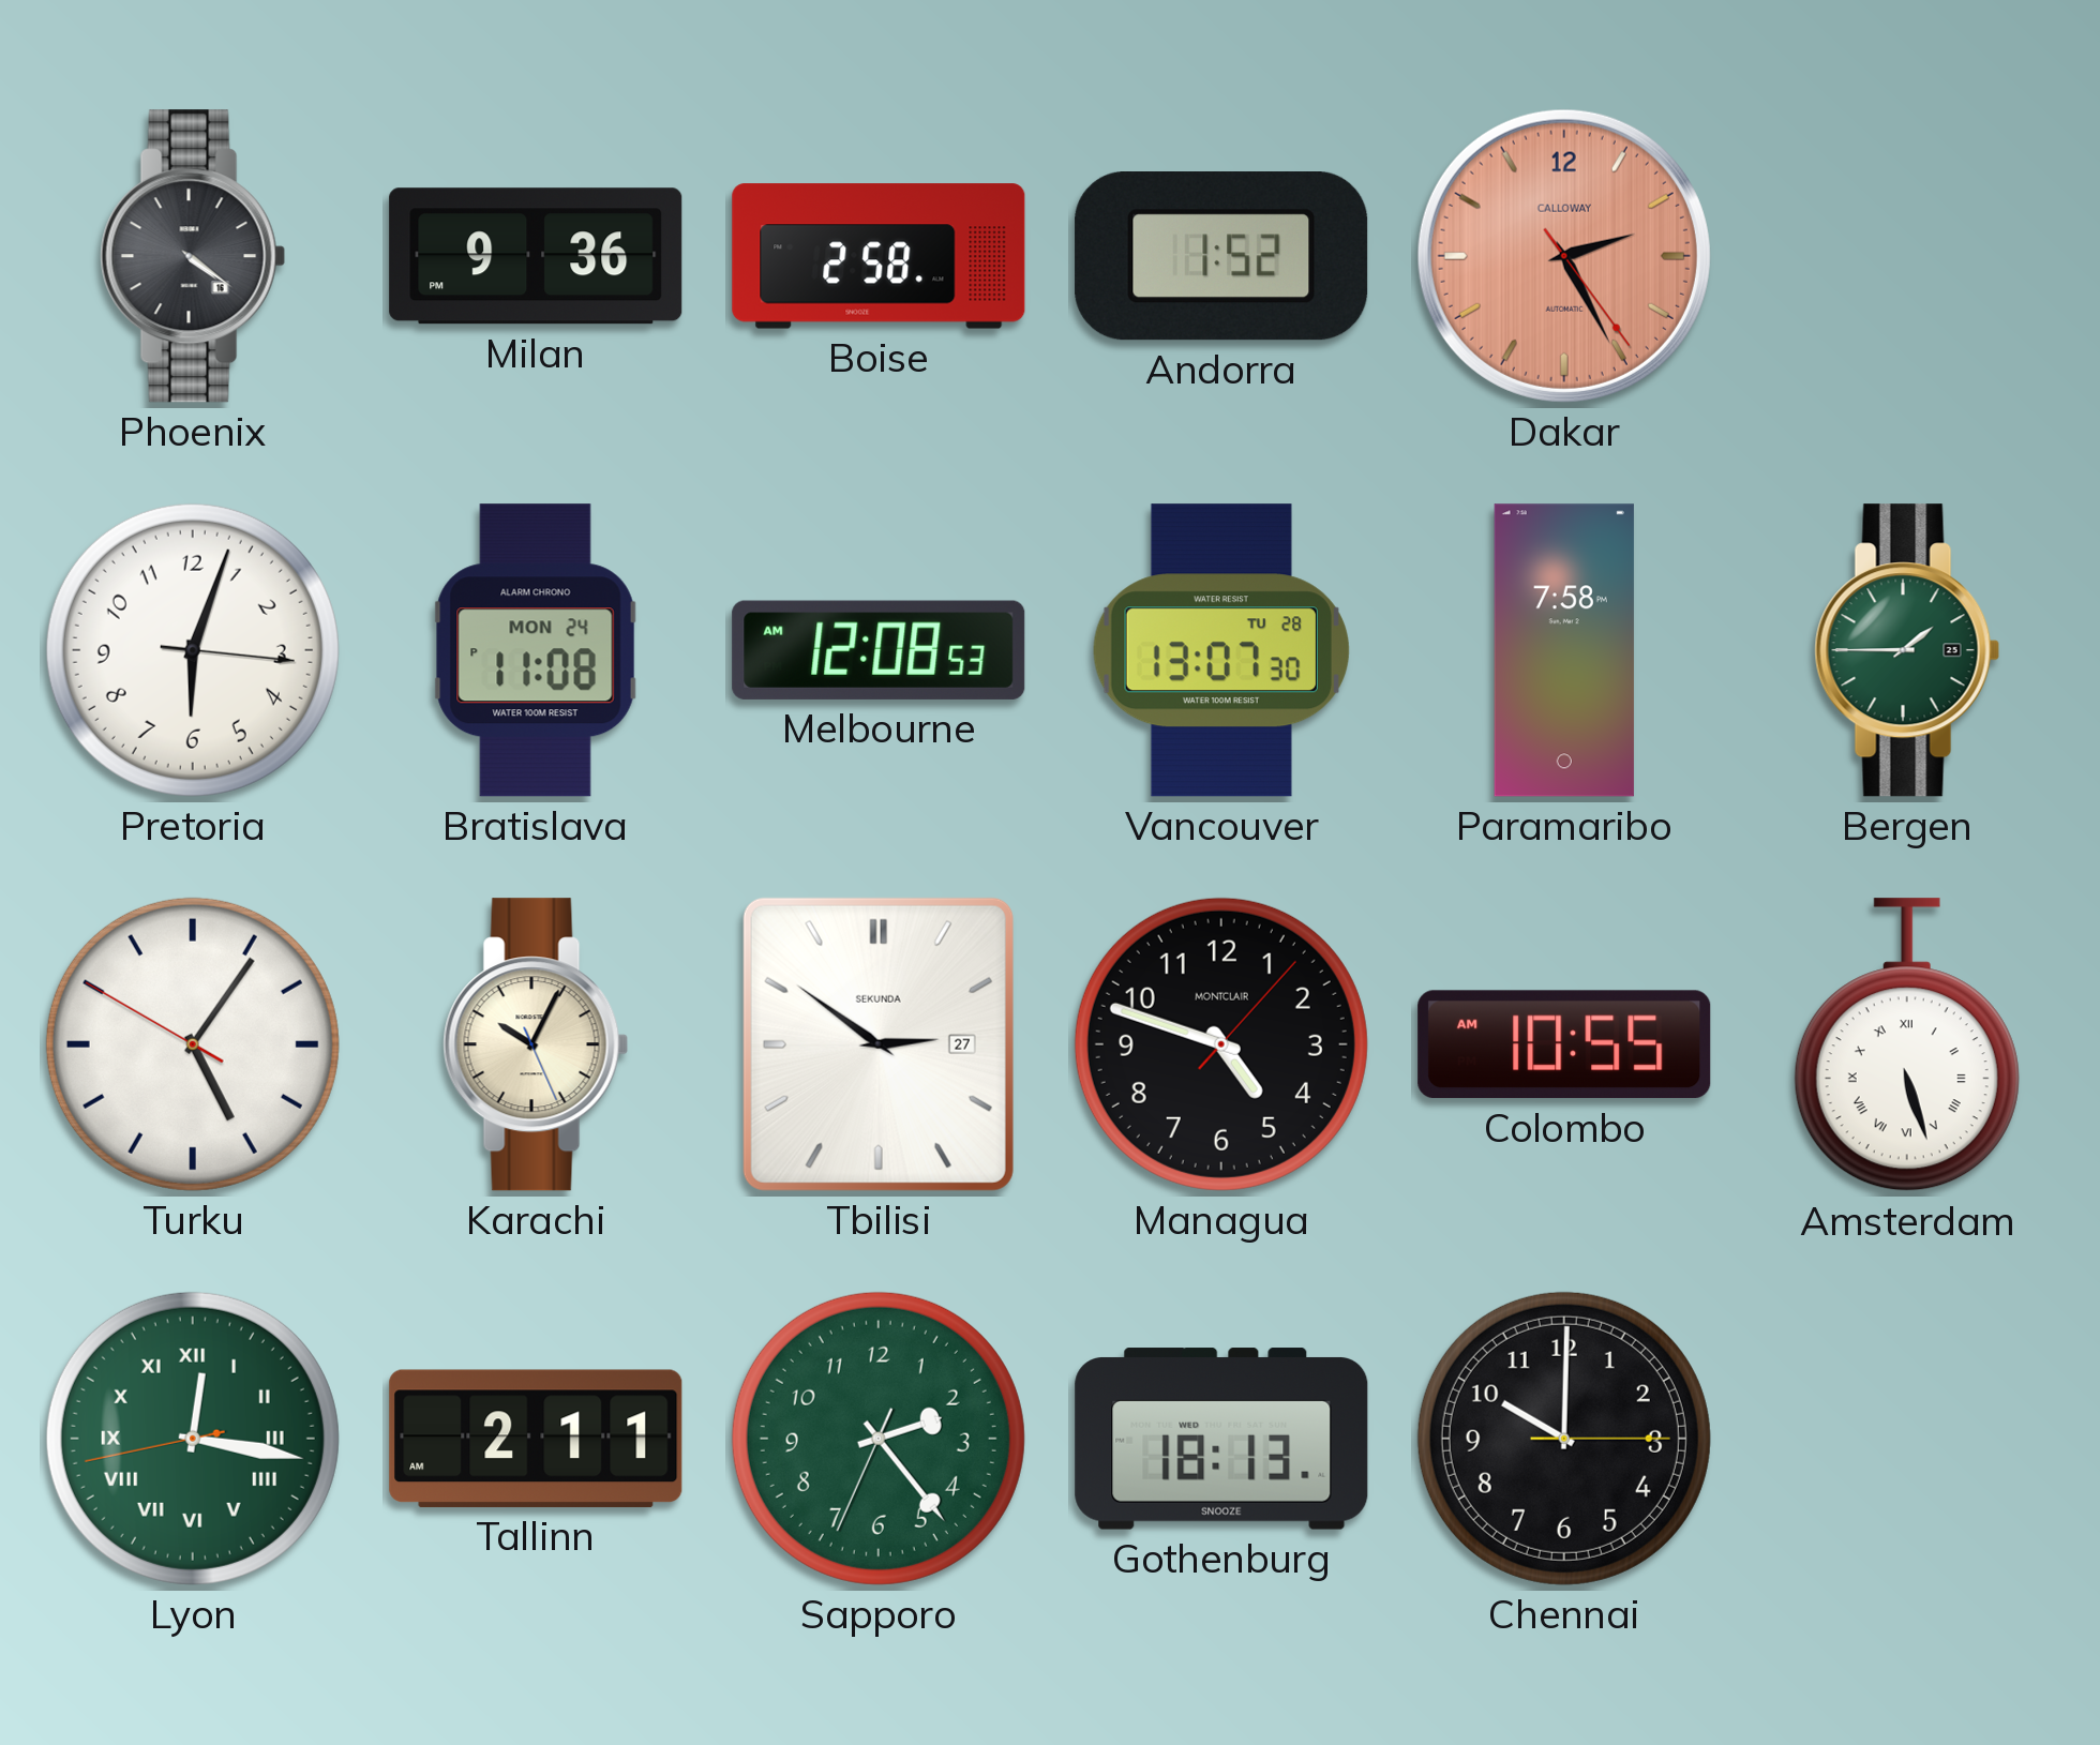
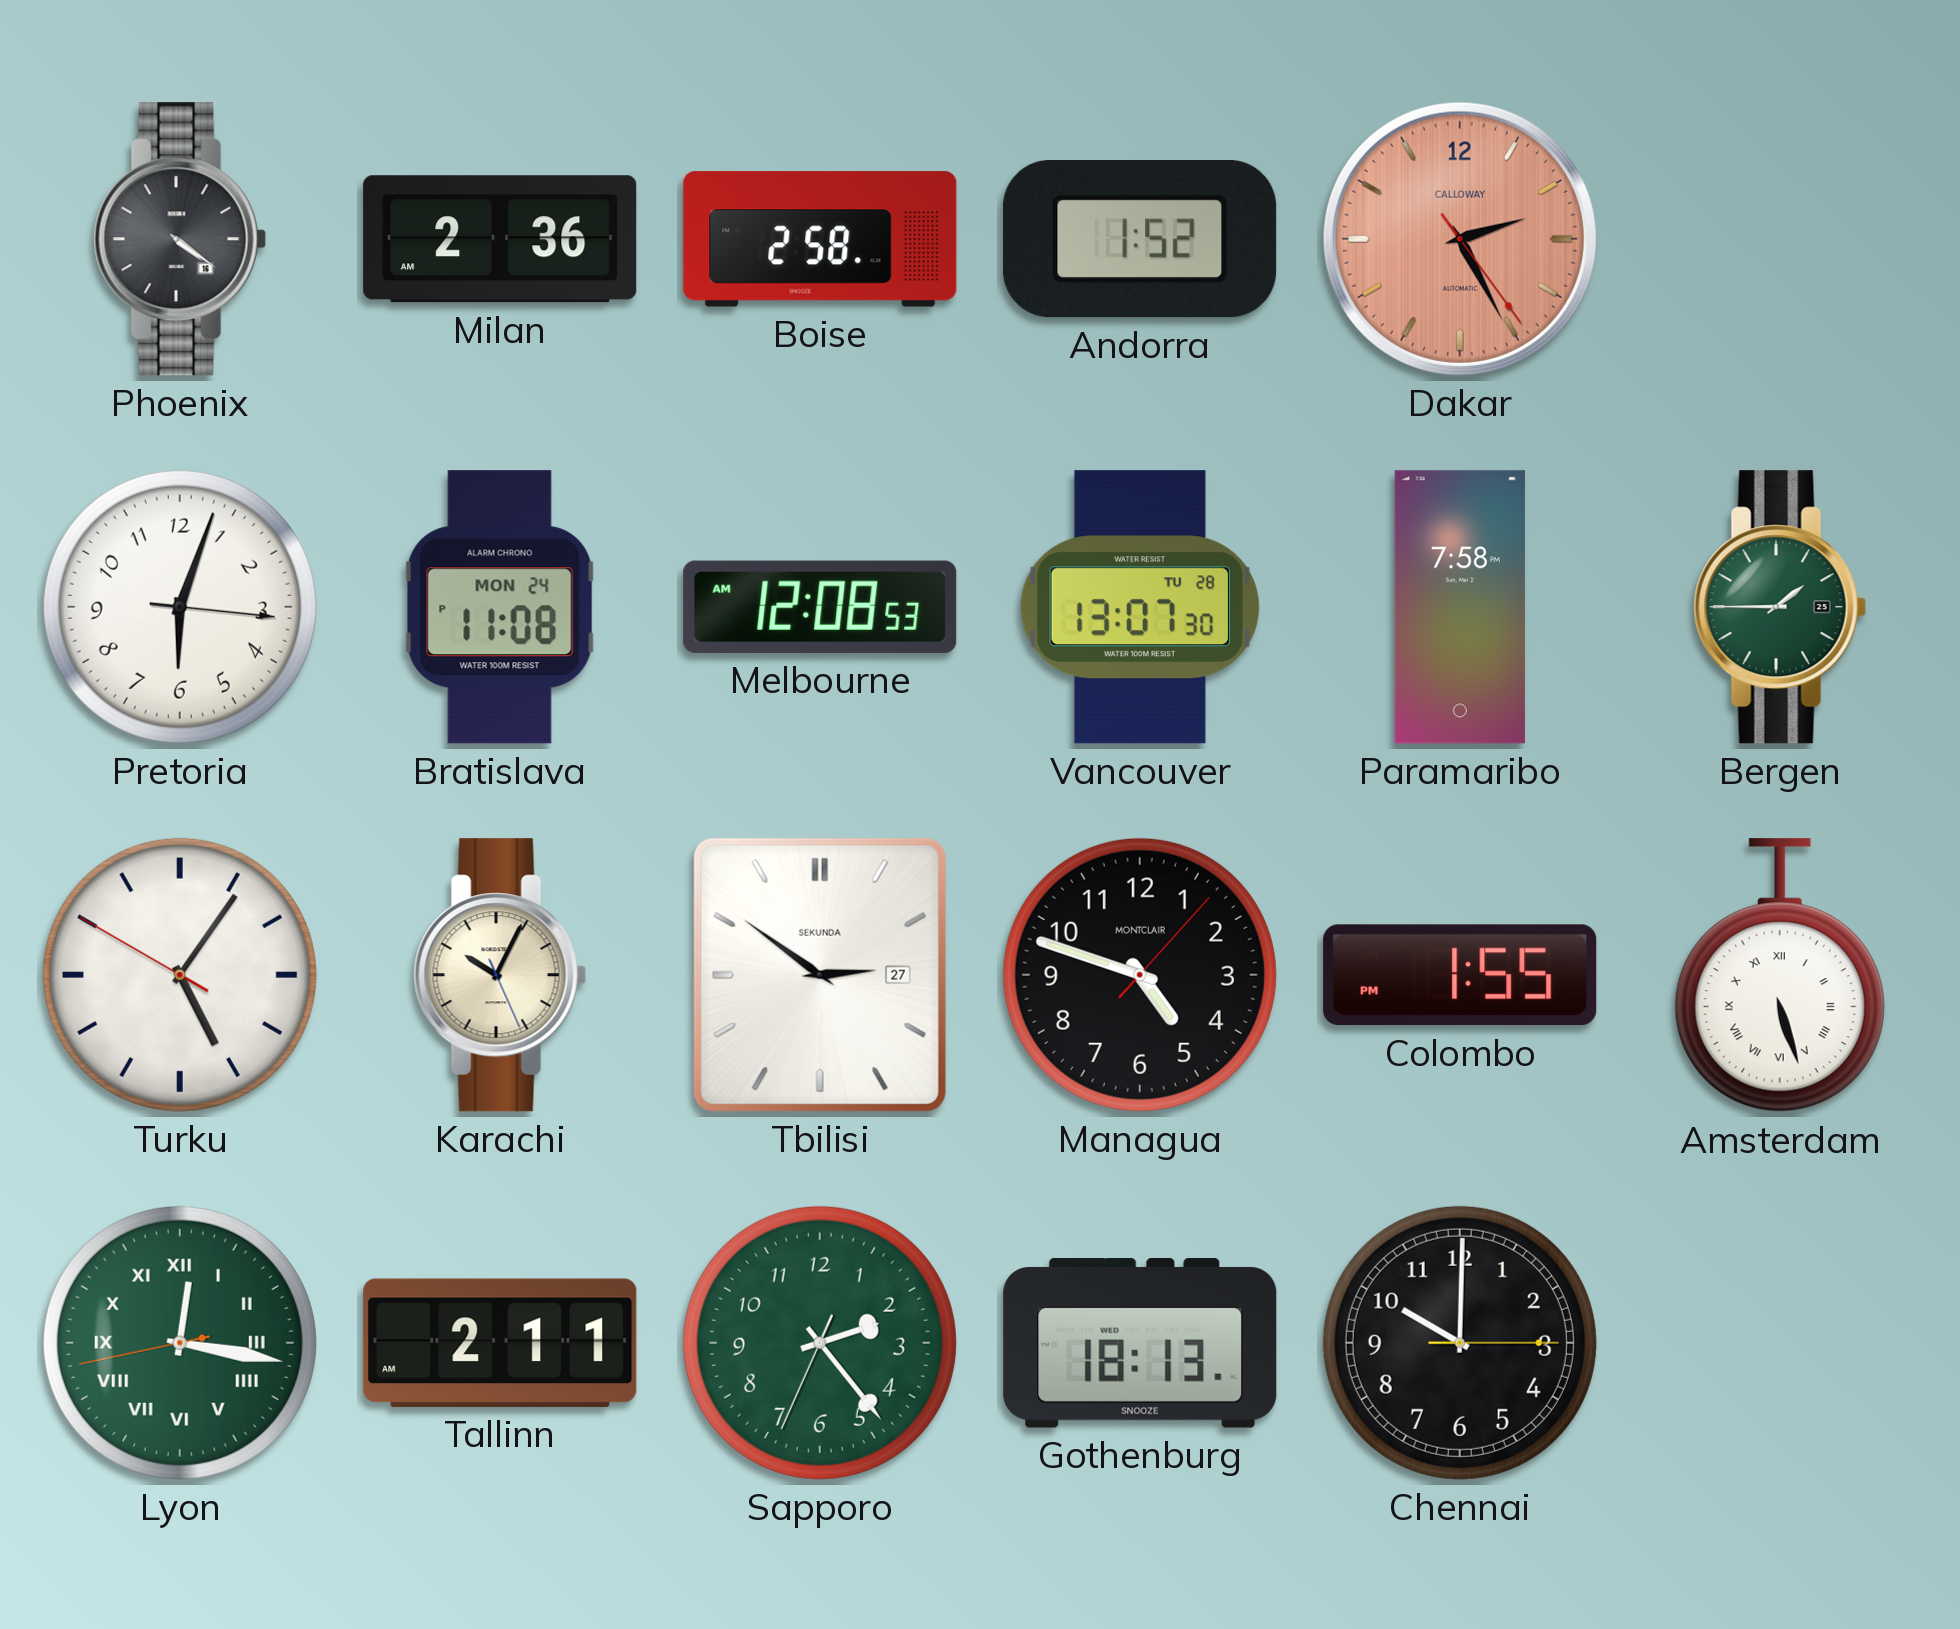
Milan: 9:36 -> 2:36 (500, 239)
Colombo: 10:55 -> 1:55 (1460, 975)
